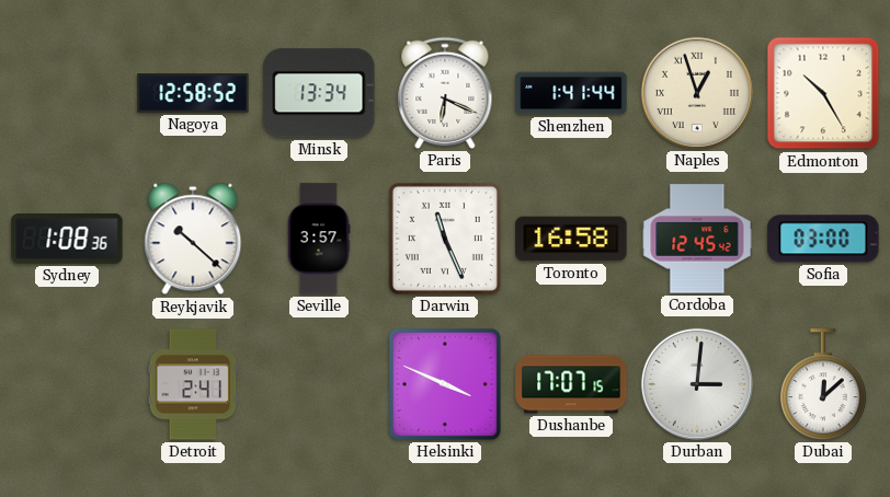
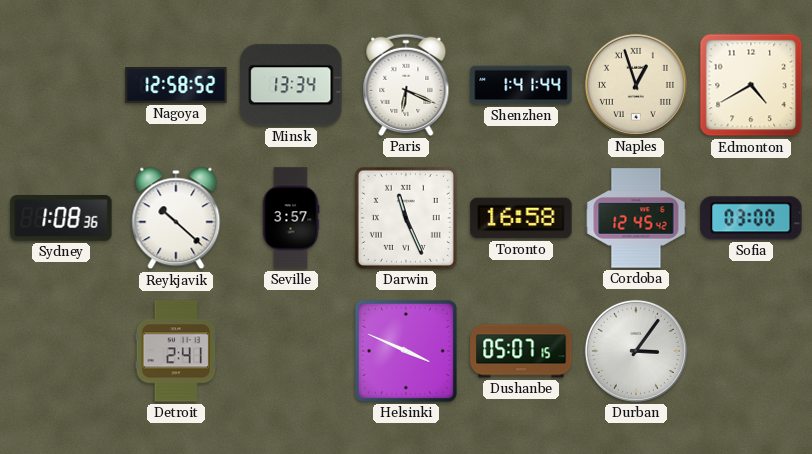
Edmonton: 10:25 -> 4:40 (751, 85)
Dushanbe: 17:07 -> 05:07 (521, 351)
Durban: 3:01 -> 3:06 (636, 351)
Dubai: 12:08 -> none (823, 384)
